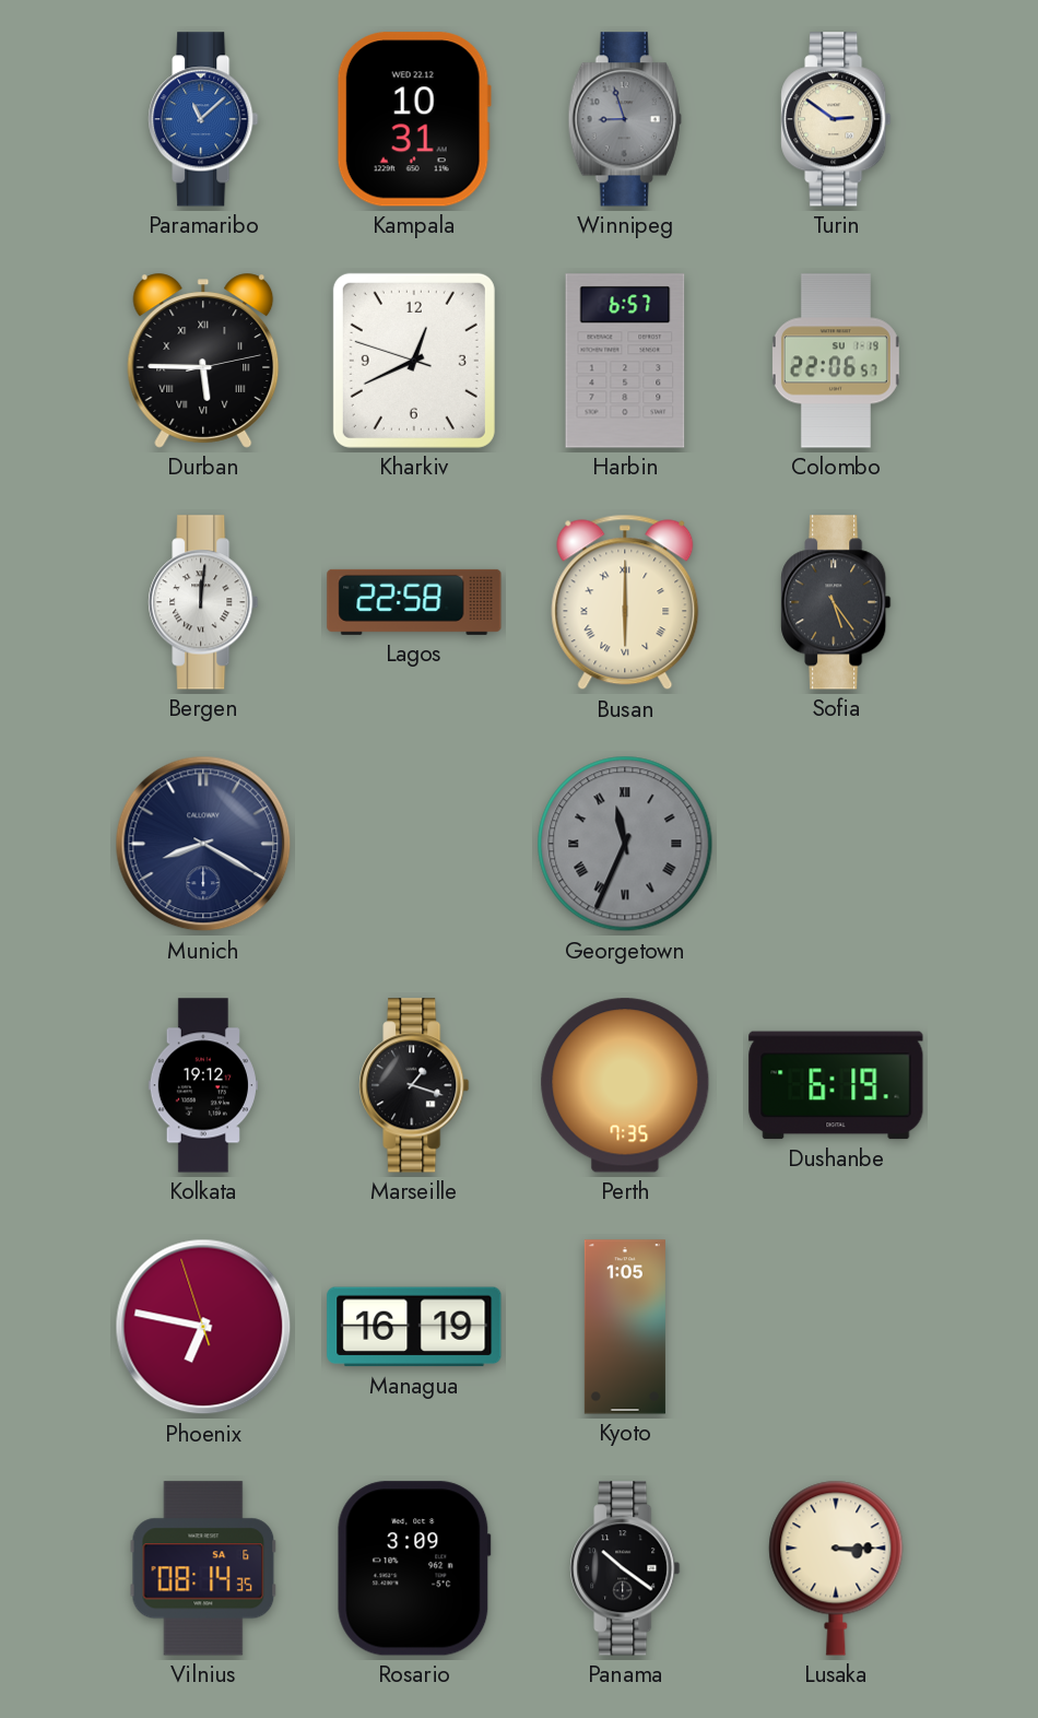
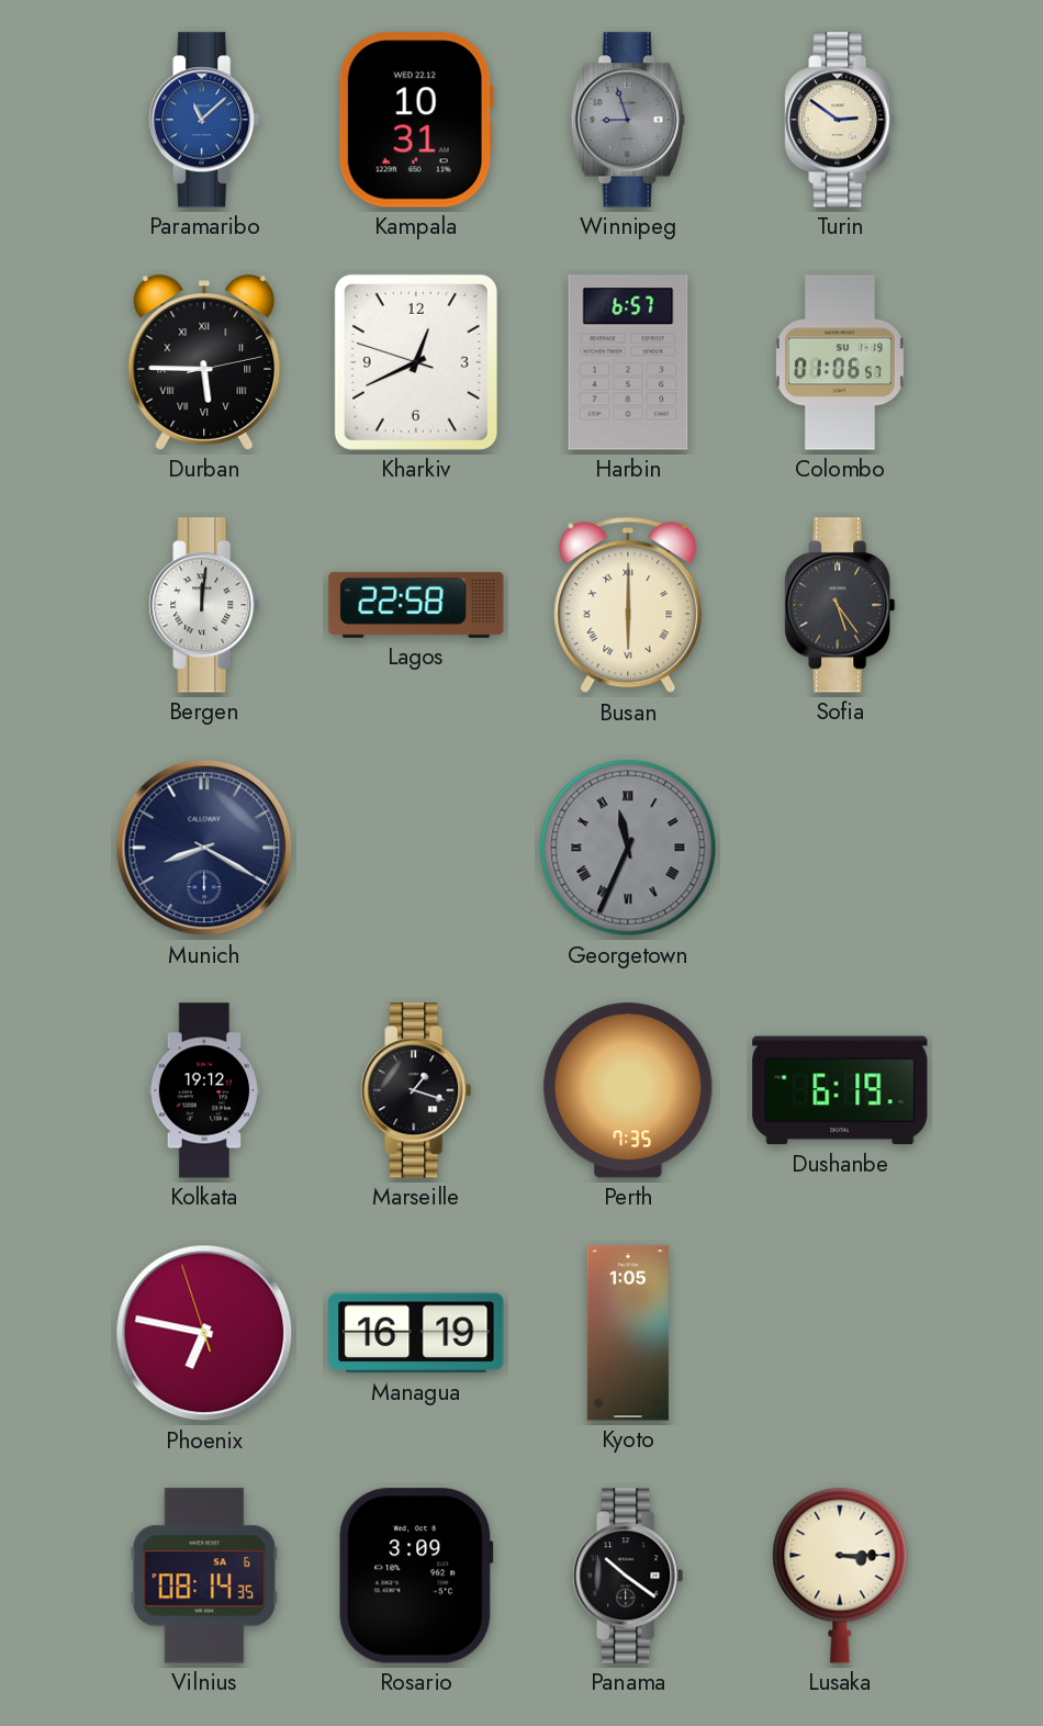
Colombo: 22:06 -> 01:06 (840, 362)
